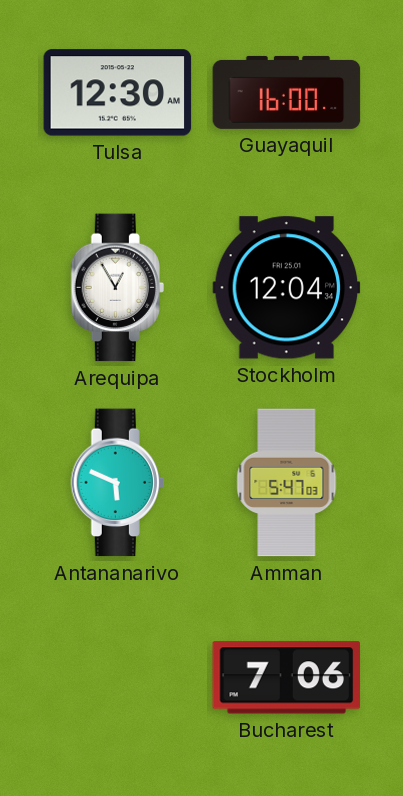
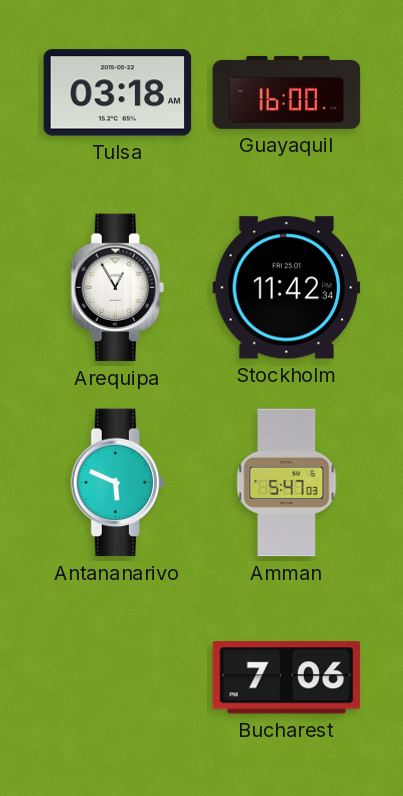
Tulsa: 12:30 -> 03:18 (118, 93)
Stockholm: 12:04 -> 11:42 (287, 288)
